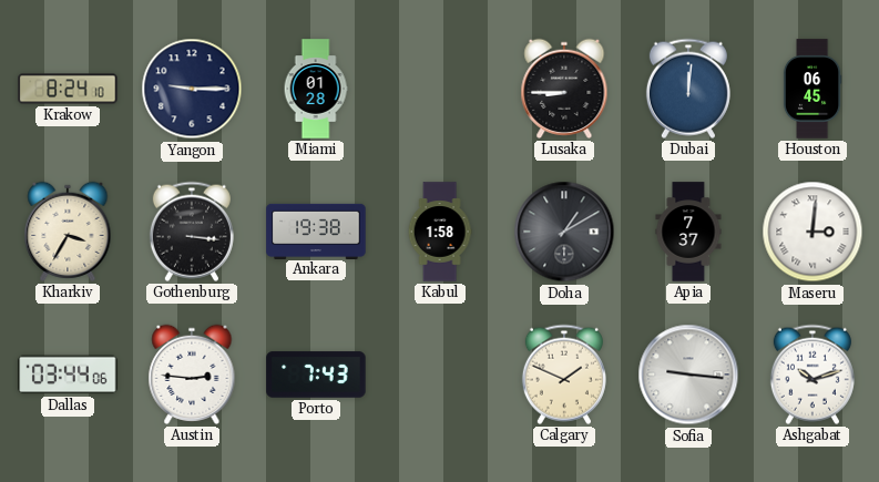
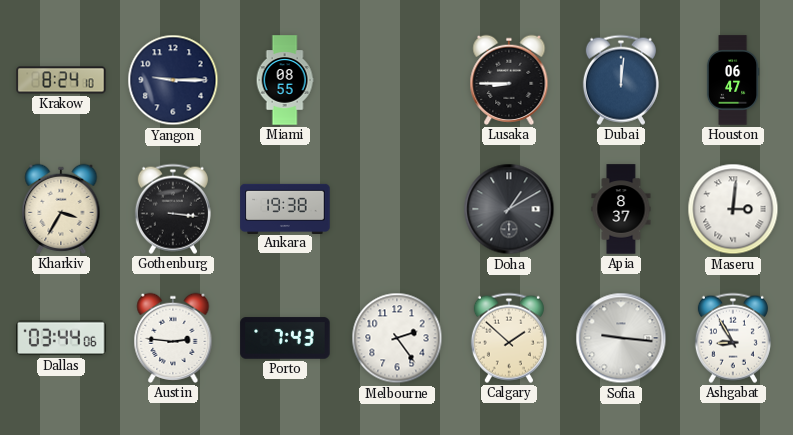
Miami: 01:28 -> 08:55 (285, 80)
Houston: 06:45 -> 06:47 (733, 80)
Kabul: 1:58 -> none (440, 232)
Apia: 7:37 -> 8:37 (621, 209)
Melbourne: none -> 2:24 (397, 338)
Calgary: 1:49 -> 1:52 (509, 338)
Ashgabat: 10:12 -> 8:55 (733, 338)
